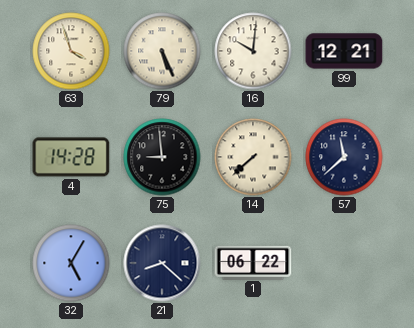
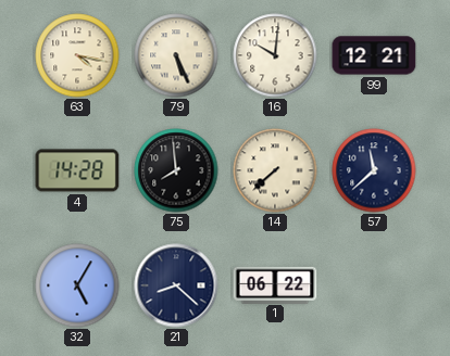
63: 3:57 -> 4:17 (77, 55)
75: 8:59 -> 7:59 (176, 170)
